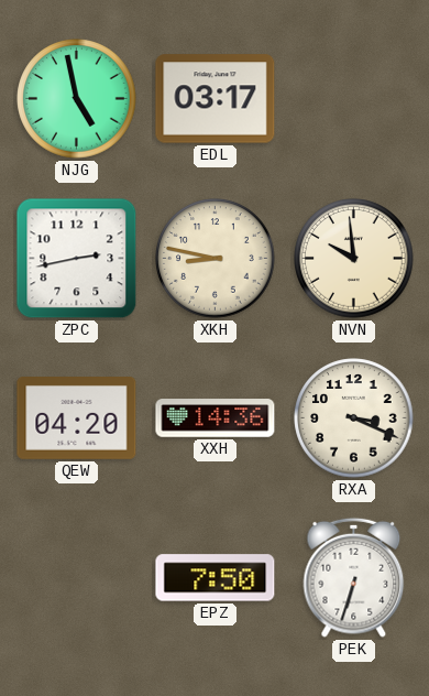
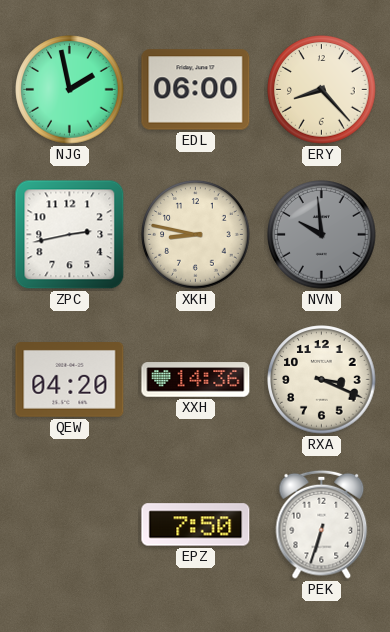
NJG: 4:58 -> 1:58 (70, 90)
EDL: 03:17 -> 06:00 (196, 90)
ERY: none -> 8:23 (322, 90)
NVN dial: cream -> grey (322, 235)
